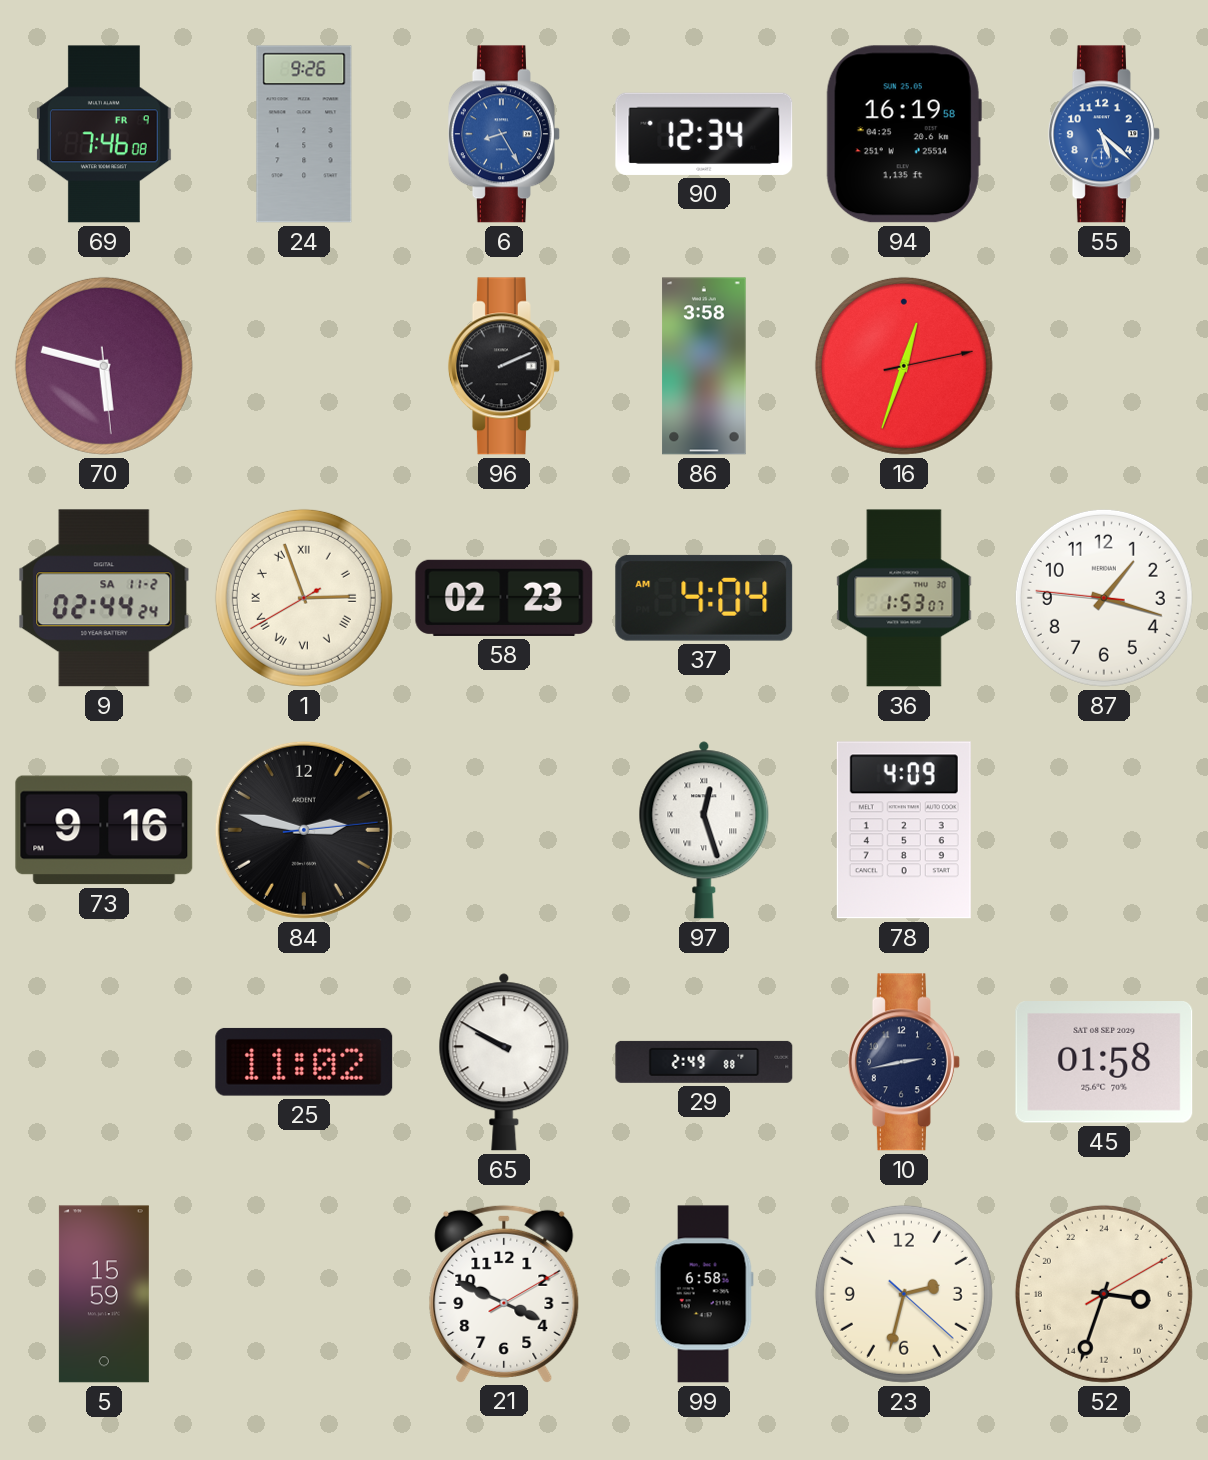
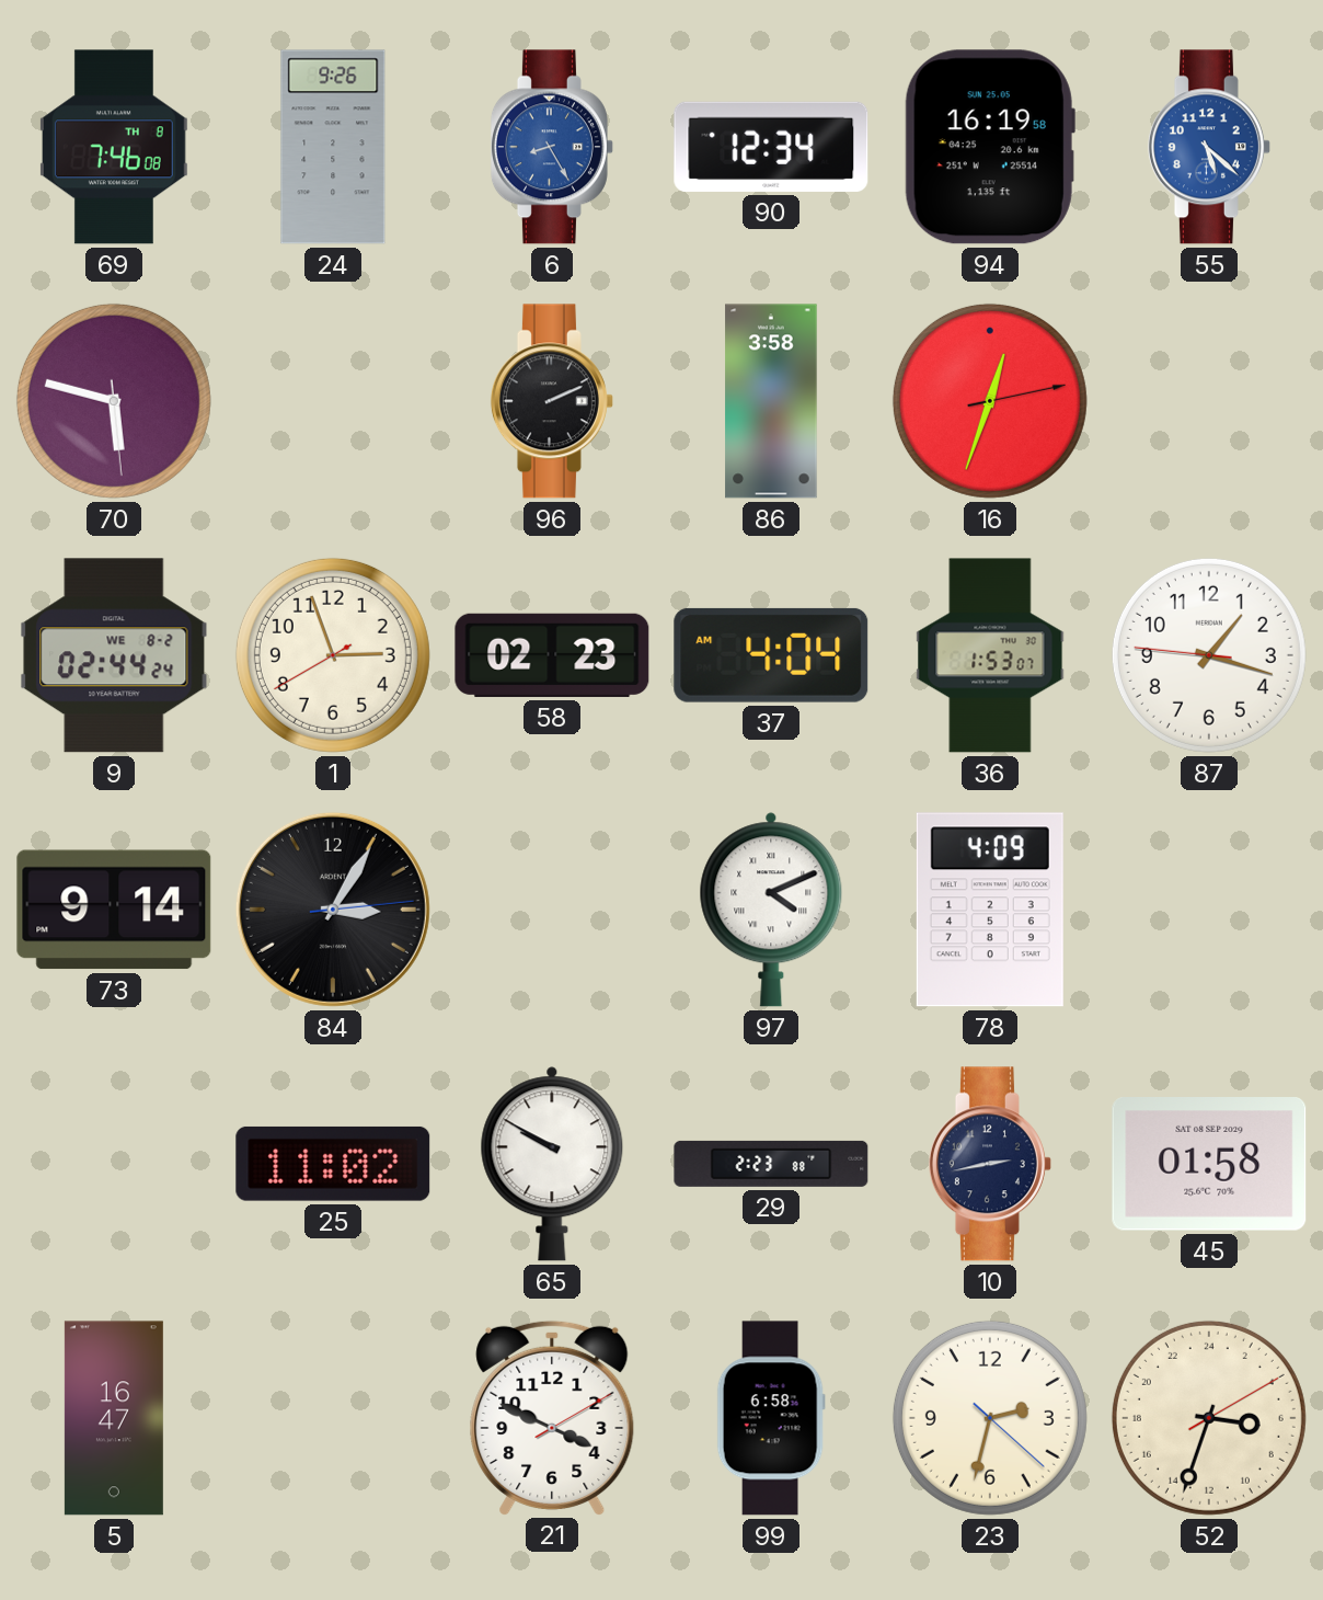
69 date: FR 9 -> TH 8 (114, 147)
9 date: SA 11-2 -> WE 8-2 (114, 655)
1 numerals: Roman -> Arabic (333, 655)
73: 9:16 -> 9:14 (114, 910)
84: 2:47 -> 3:05 (333, 910)
97: 12:27 -> 4:11 (771, 910)
29: 2:49 -> 2:23 (771, 1164)
5: 15:59 -> 16:47 (114, 1418)
